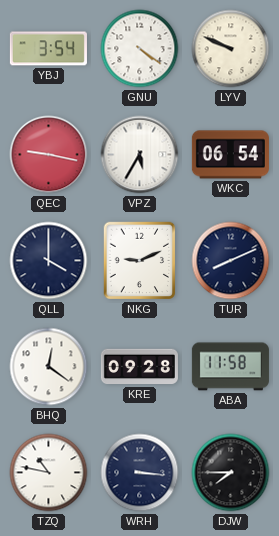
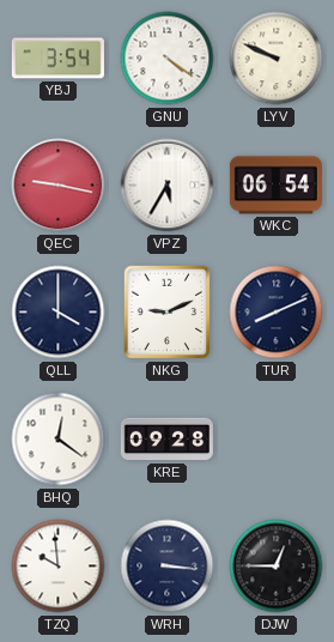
ABA: 11:58 -> none (230, 367)
TZQ: 10:47 -> 9:59 (59, 567)
DJW: 7:45 -> 12:45 (277, 567)
